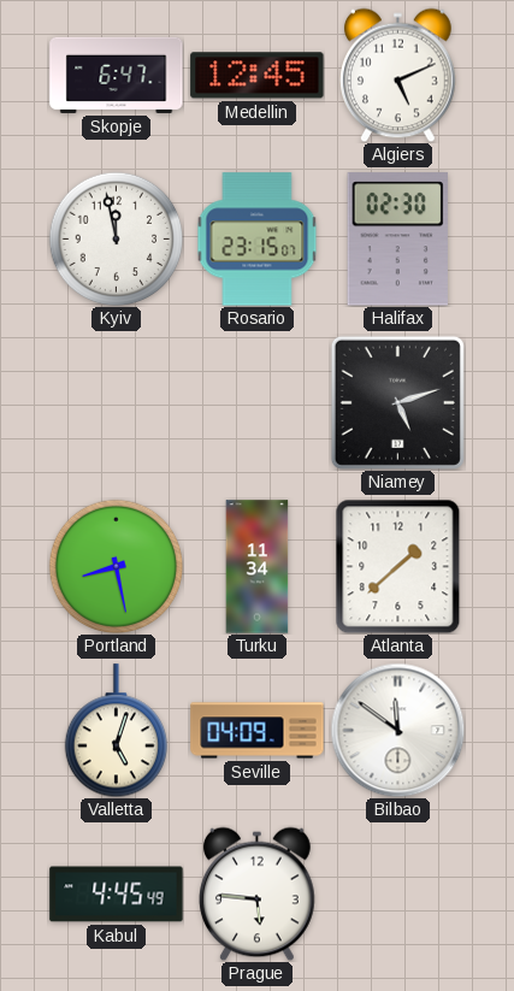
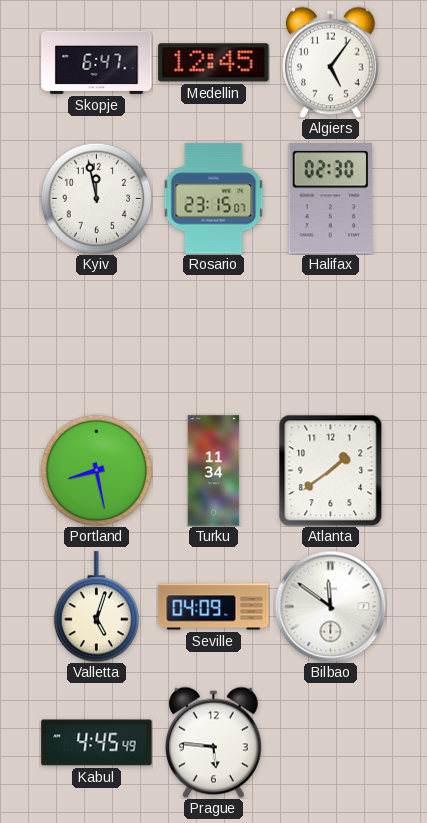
Algiers: 5:11 -> 5:06 (331, 62)
Niamey: 5:12 -> none (397, 402)
Atlanta: 1:38 -> 1:39 (331, 470)
